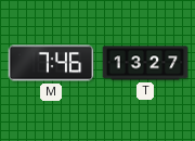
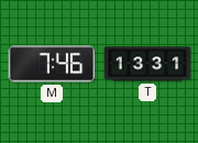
T: 13:27 -> 13:31 (147, 64)
